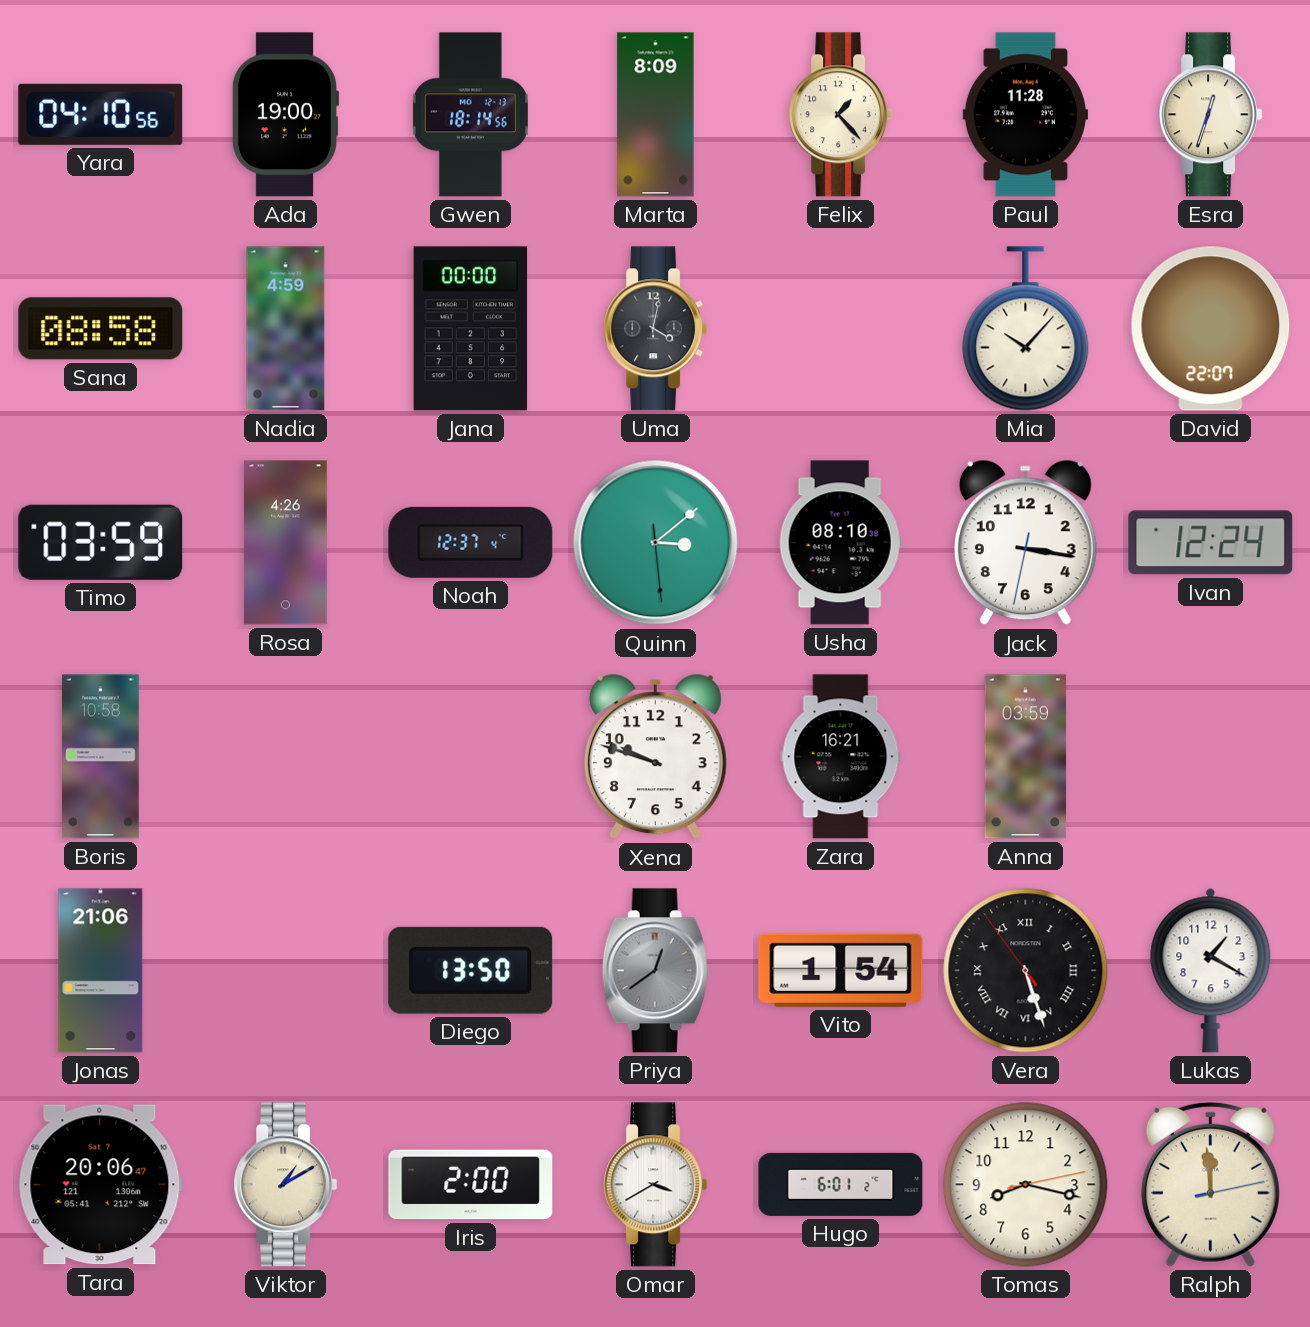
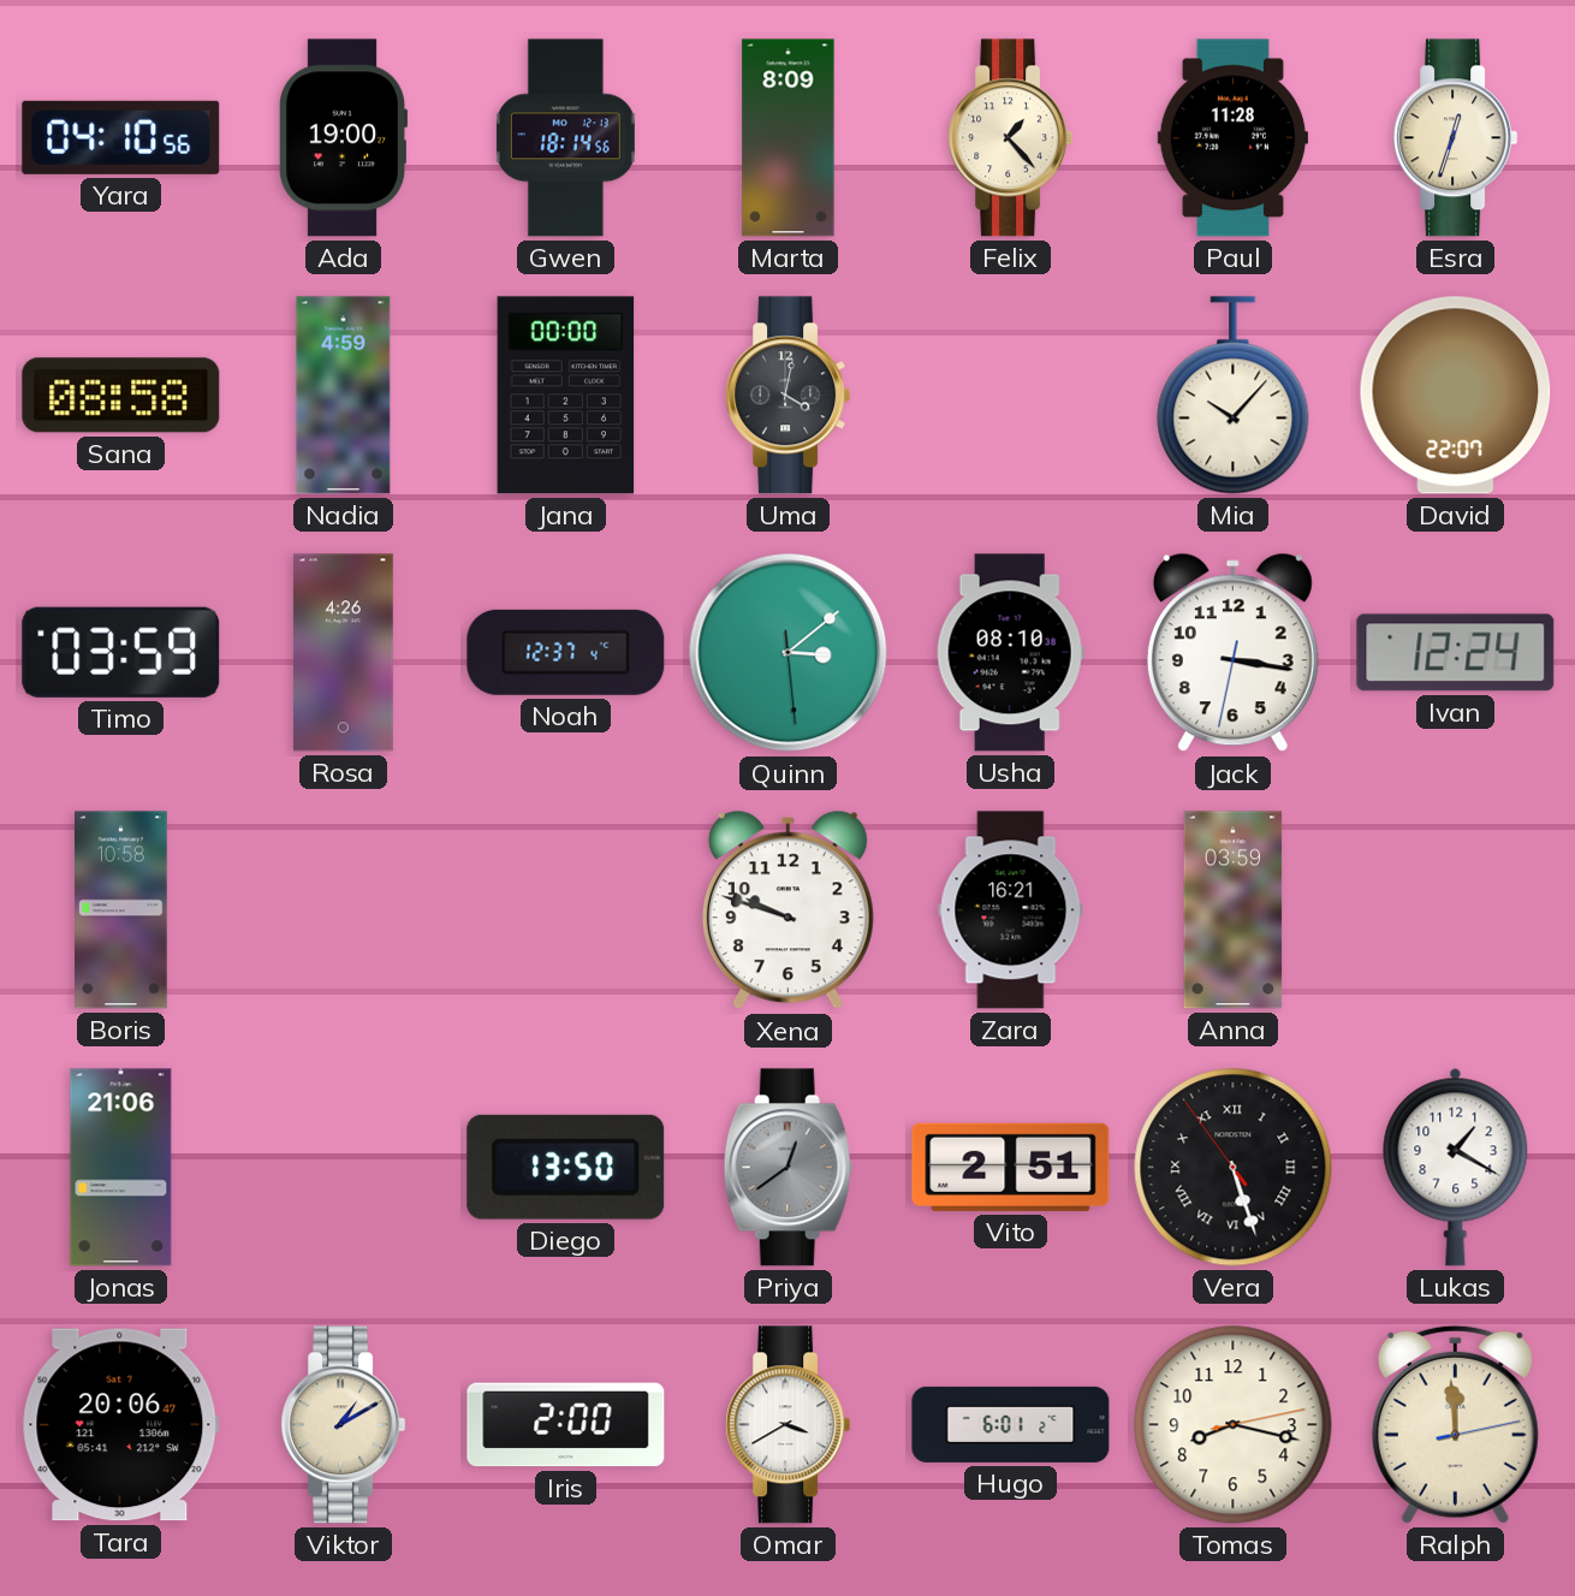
Vito: 1:54 -> 2:51 (1011, 1167)
